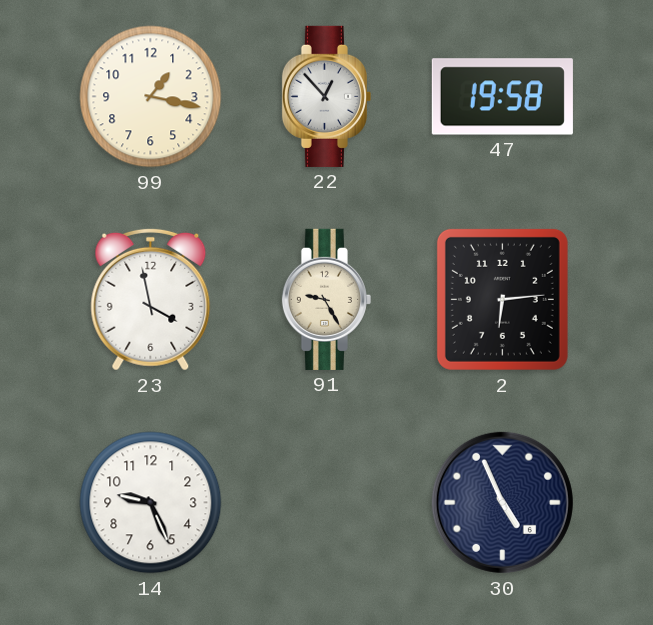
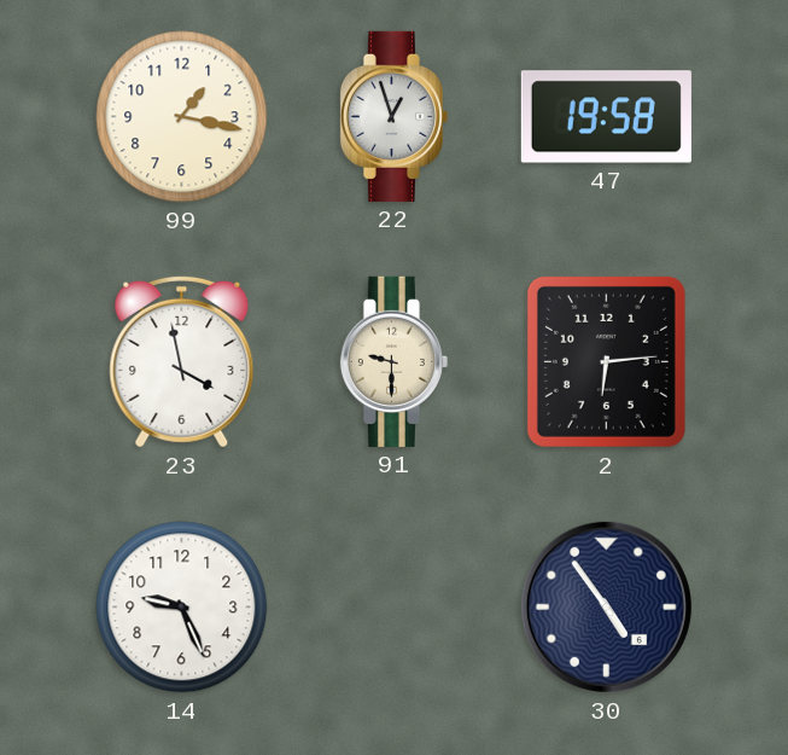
22: 12:53 -> 12:57 (393, 116)
91: 9:25 -> 9:30 (393, 361)
30: 4:56 -> 4:54 (606, 606)
